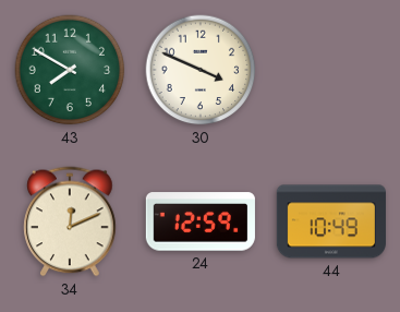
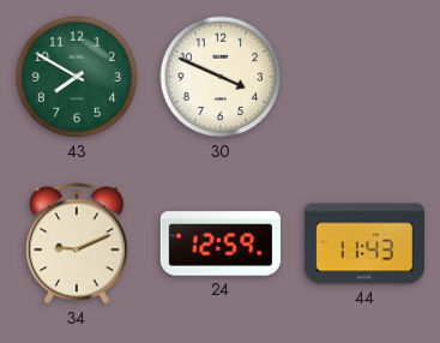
34: 12:11 -> 9:11 (77, 243)
44: 10:49 -> 11:43 (364, 243)
